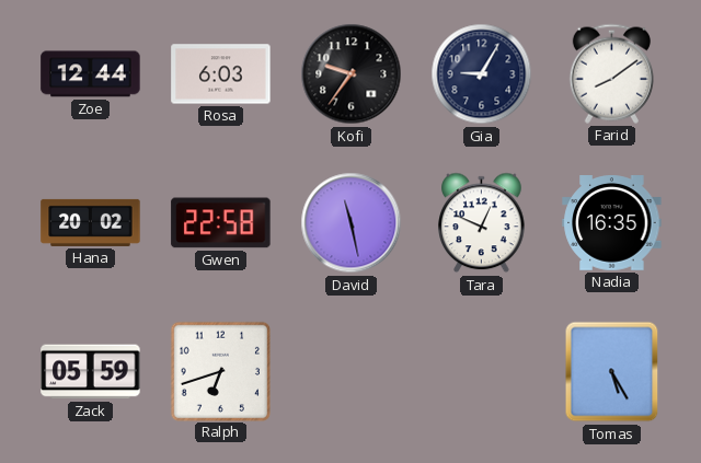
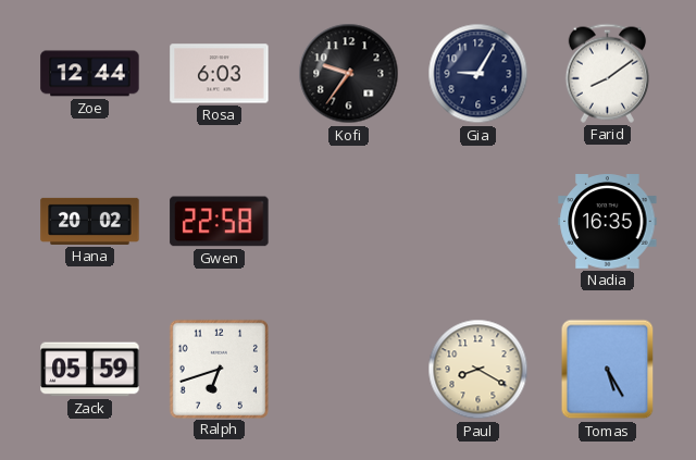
David: 11:28 -> none (352, 223)
Tara: 12:49 -> none (482, 223)
Paul: none -> 8:20 (478, 370)
